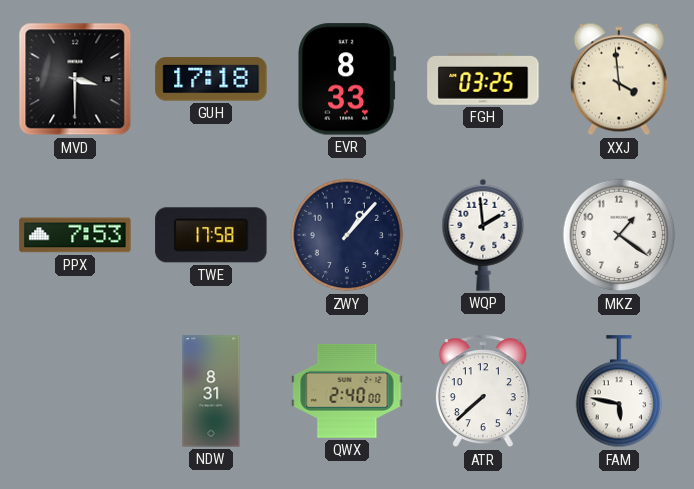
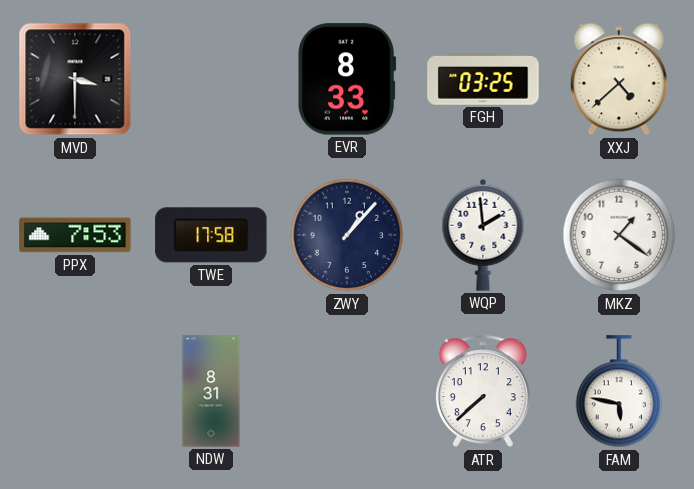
GUH: 17:18 -> none (211, 79)
XXJ: 3:59 -> 4:38 (619, 79)
QWX: 2:40 -> none (347, 391)
